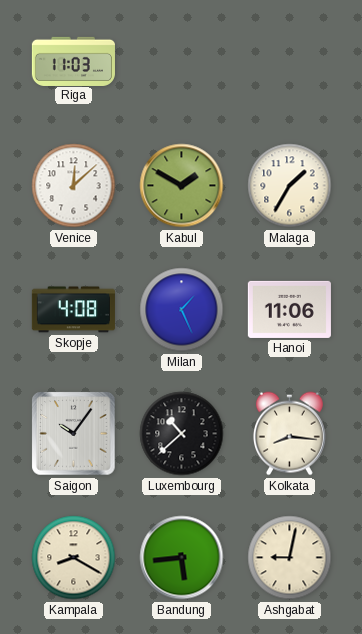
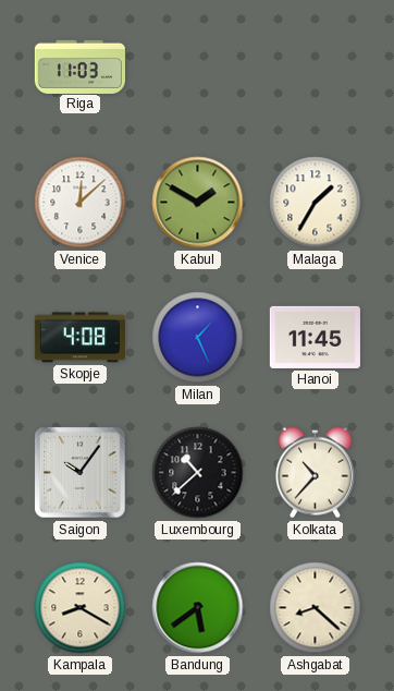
Hanoi: 11:06 -> 11:45 (315, 337)
Kolkata: 8:16 -> 10:37 (315, 473)
Bandung: 5:44 -> 5:39 (198, 608)
Ashgabat: 9:02 -> 8:22 (316, 608)
